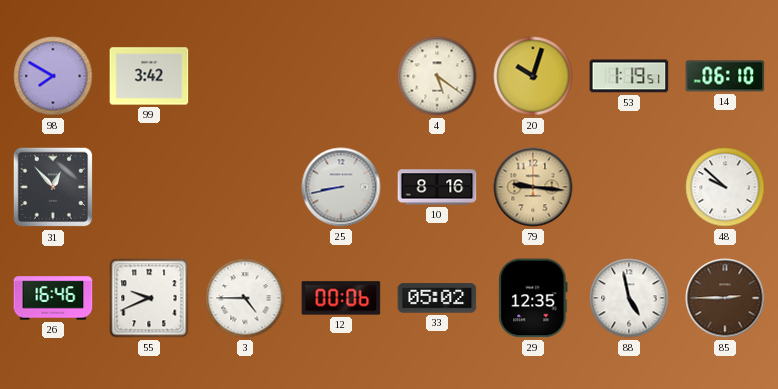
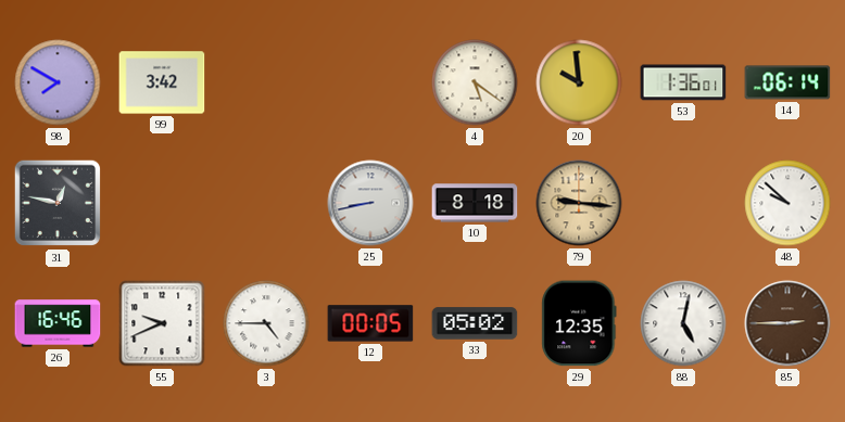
20: 10:03 -> 9:59 (579, 82)
53: 1:19 -> 1:36 (683, 82)
14: 06:10 -> 06:14 (787, 82)
31: 12:53 -> 12:47 (58, 203)
10: 8:16 -> 8:18 (475, 203)
12: 00:06 -> 00:05 (370, 323)
88: 4:58 -> 5:02 (683, 323)
